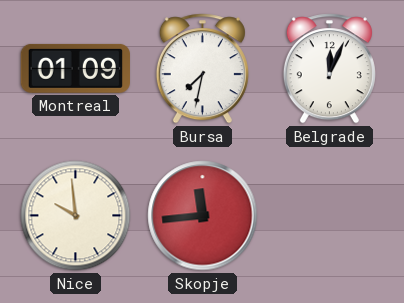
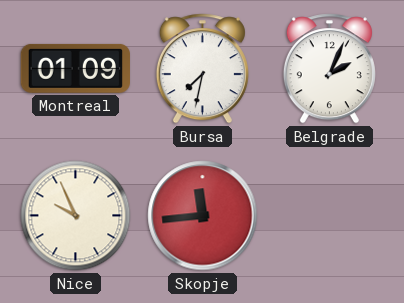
Belgrade: 12:04 -> 2:04 (329, 69)
Nice: 9:59 -> 9:56 (76, 216)
